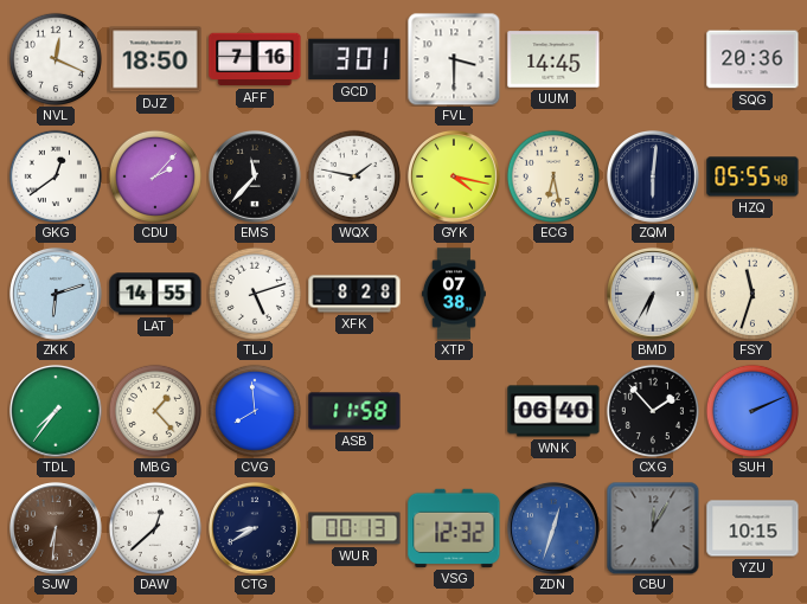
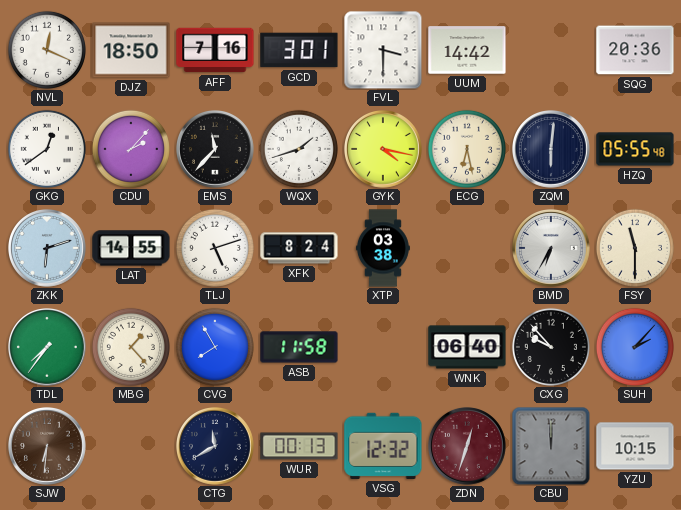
UUM: 14:45 -> 14:42 (467, 50)
WQX: 1:47 -> 1:42 (299, 149)
XFK: 8:28 -> 8:24 (299, 248)
XTP: 07:38 -> 03:38 (383, 248)
FSY: 11:33 -> 11:30 (635, 248)
CVG: 7:59 -> 7:55 (215, 347)
CXG: 1:53 -> 9:53 (551, 347)
SUH: 2:11 -> 2:07 (635, 347)
DAW: 12:38 -> none (155, 528)
CTG: 8:40 -> 11:40 (216, 447)
ZDN dial: blue -> burgundy (468, 447)
CBU: 12:05 -> 12:00 (551, 446)
